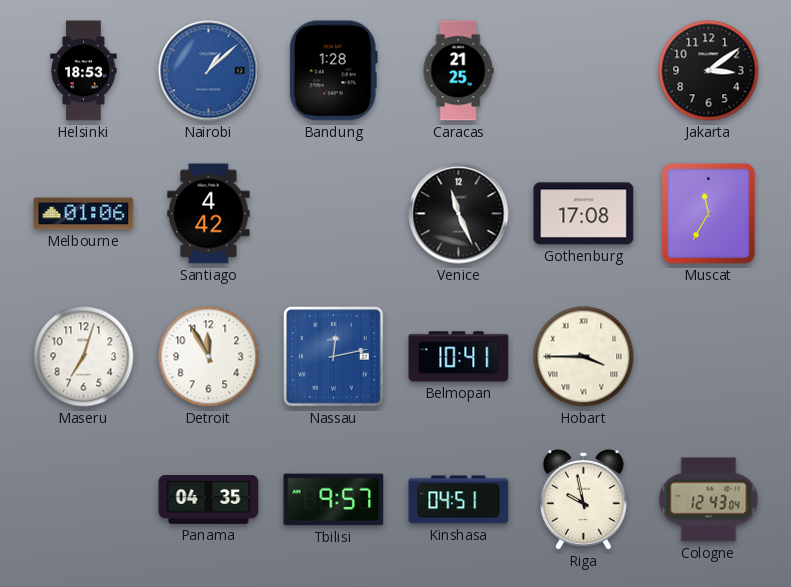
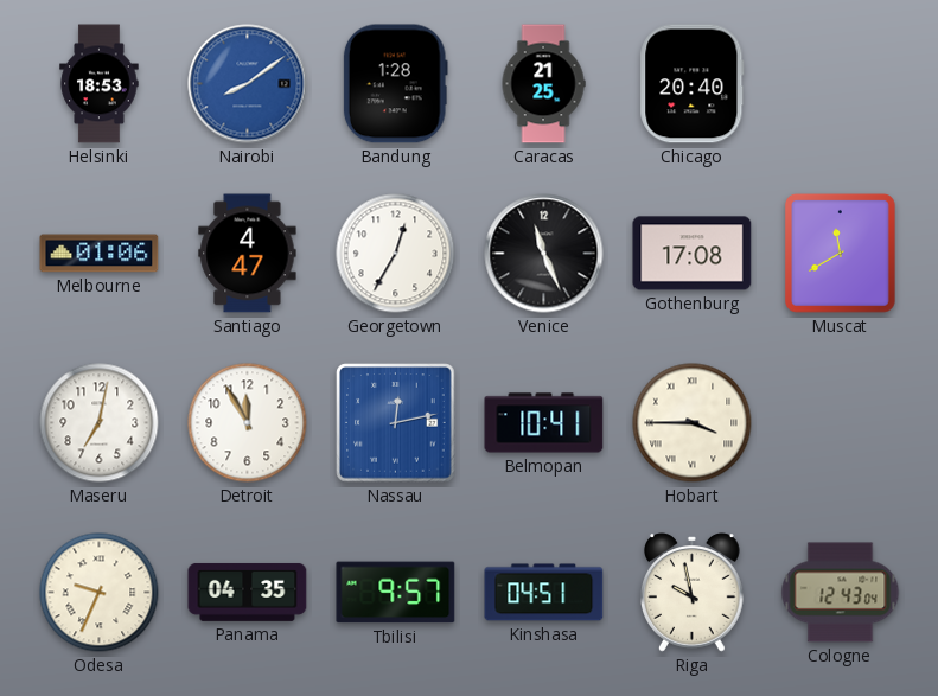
Nairobi: 1:08 -> 8:09 (248, 84)
Chicago: none -> 20:40 (693, 84)
Jakarta: 3:09 -> none (709, 71)
Santiago: 4:42 -> 4:47 (248, 254)
Georgetown: none -> 12:35 (396, 254)
Muscat: 11:35 -> 11:40 (840, 253)
Maseru: 7:03 -> 7:02 (100, 423)
Odesa: none -> 9:34 (100, 593)
